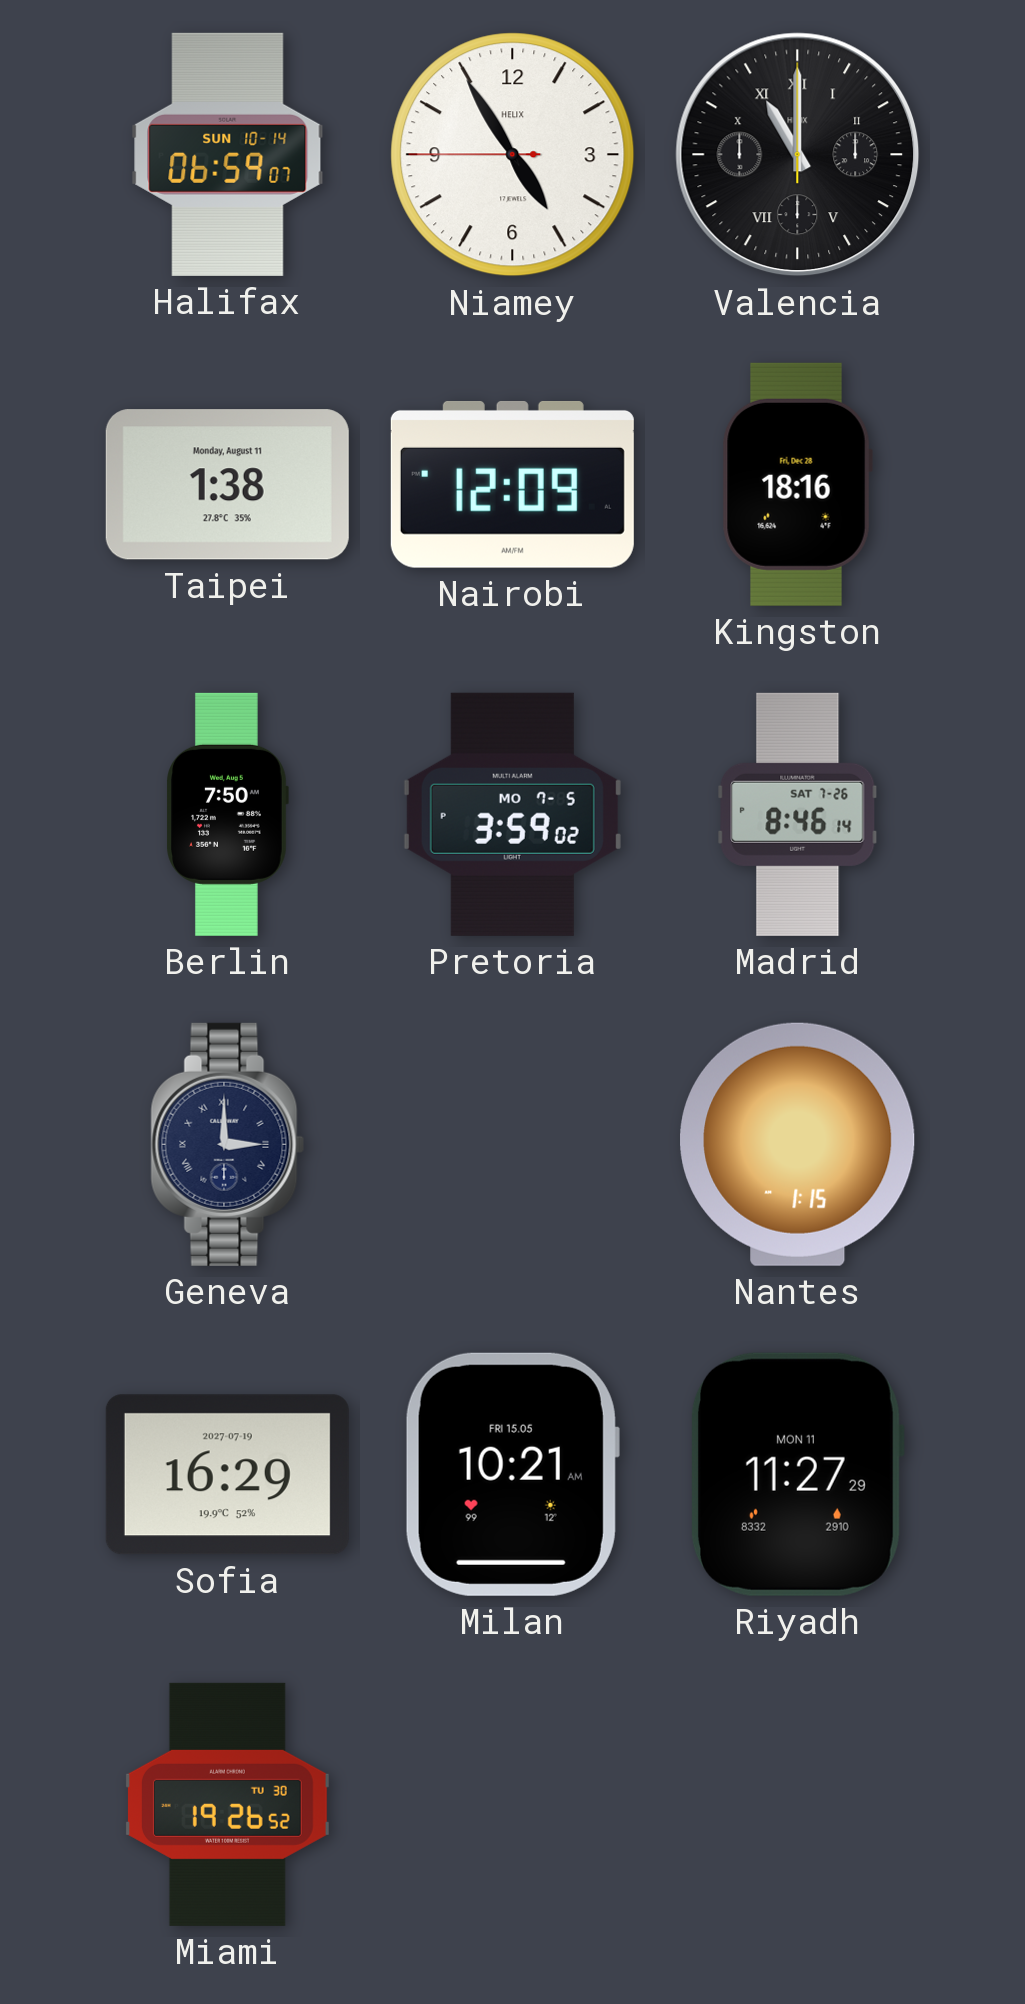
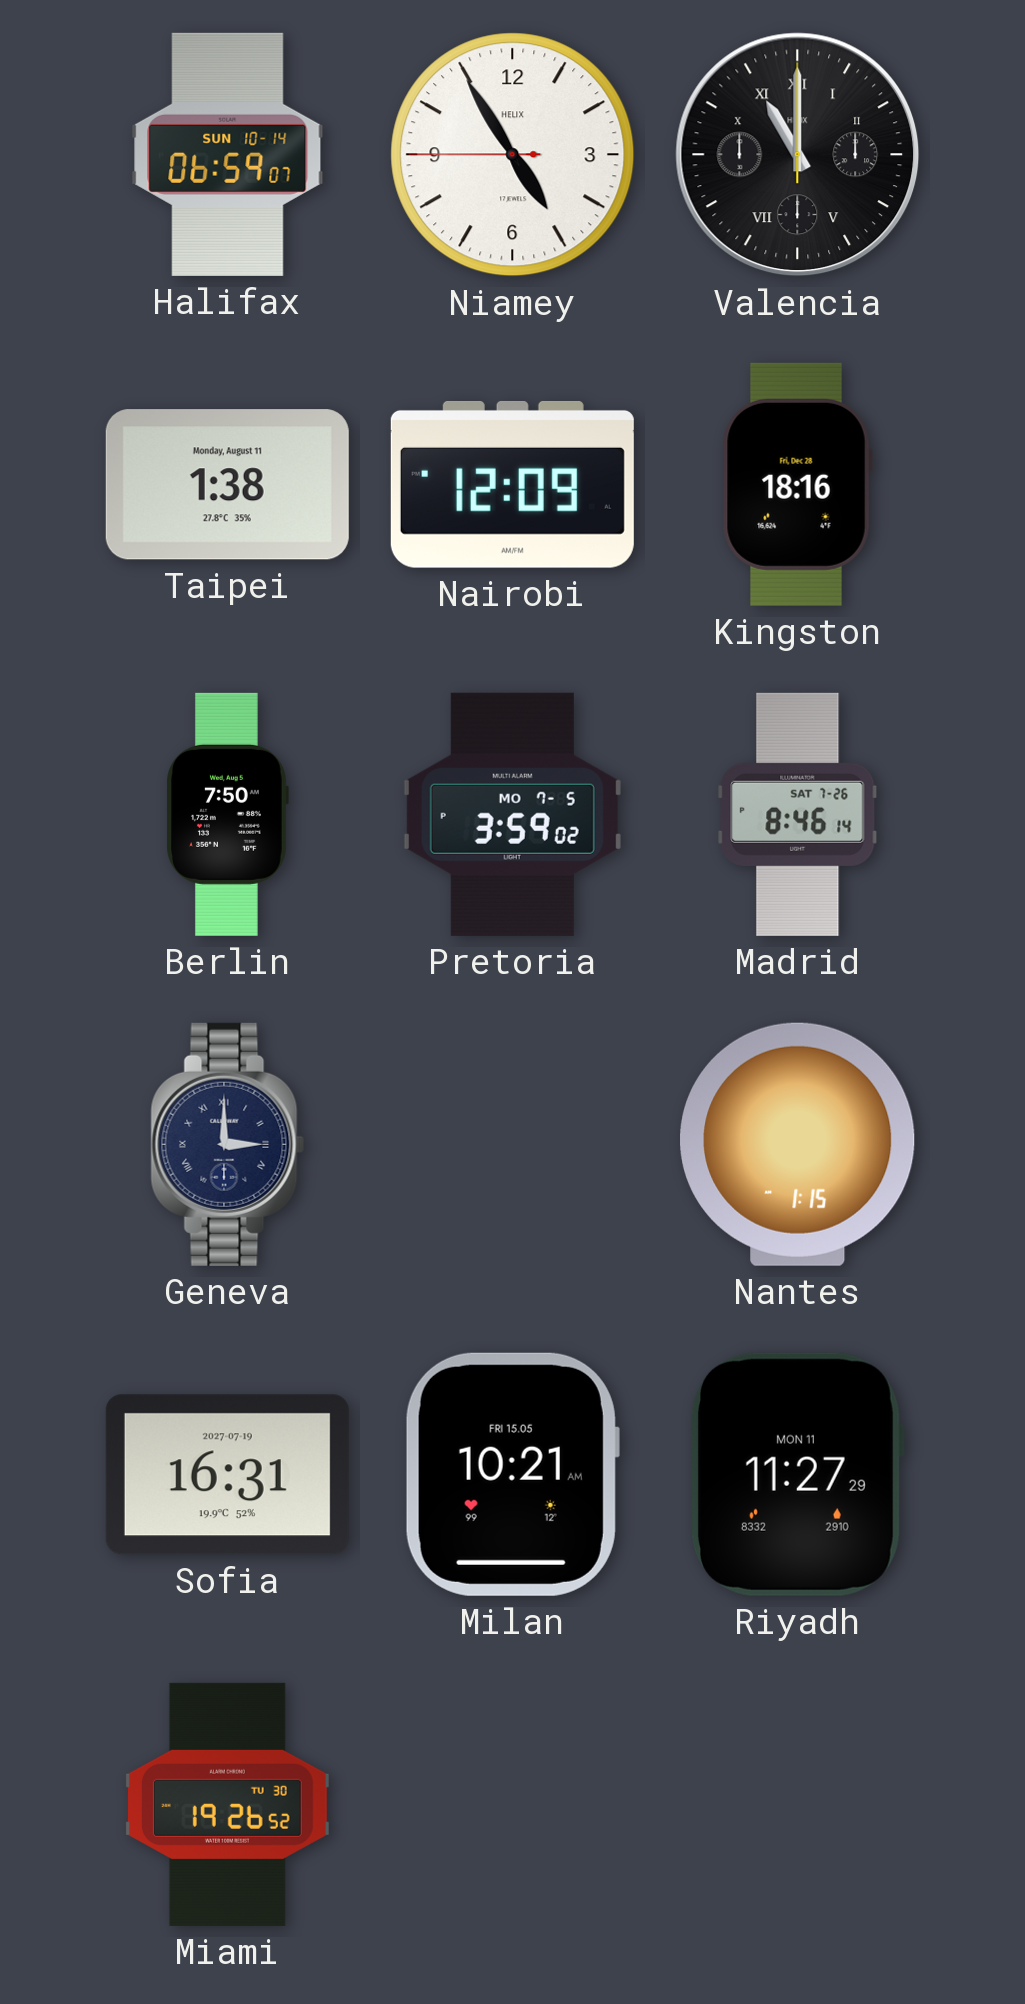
Sofia: 16:29 -> 16:31 (227, 1475)
